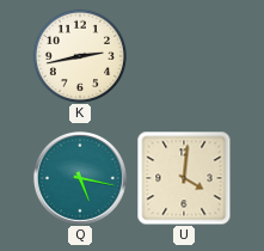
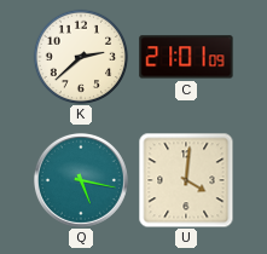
K: 2:43 -> 2:38 (80, 56)
C: none -> 21:01 (186, 57)
